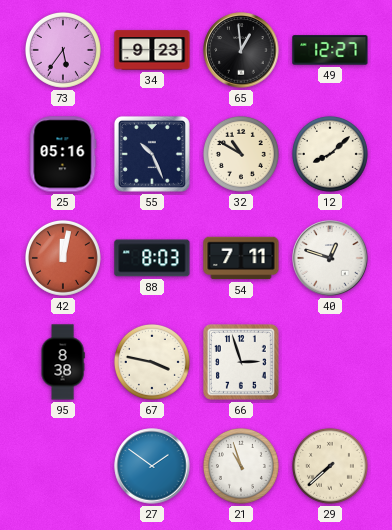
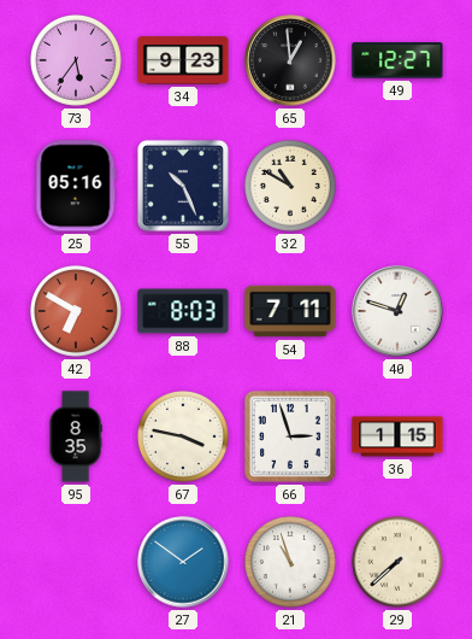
12: 8:08 -> none (330, 154)
42: 12:02 -> 6:50 (76, 311)
95: 8:38 -> 8:35 (76, 436)
36: none -> 1:15 (397, 436)
